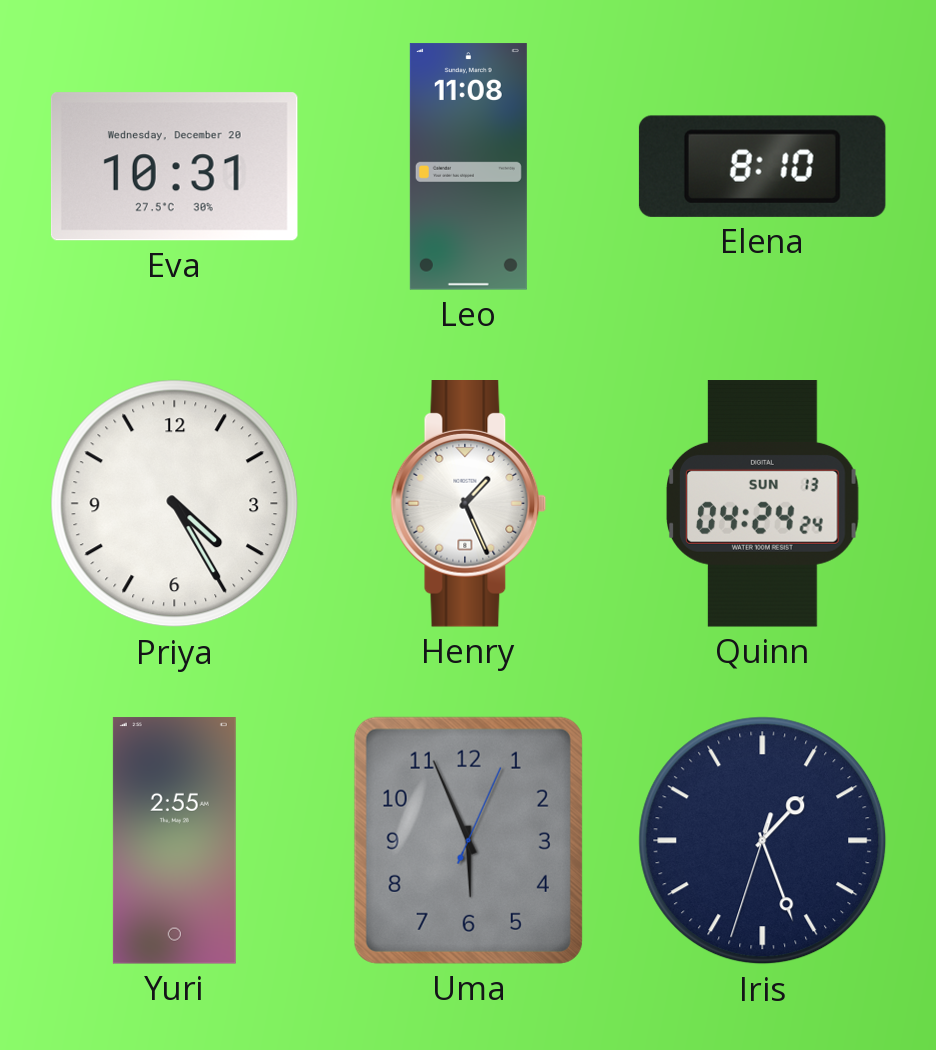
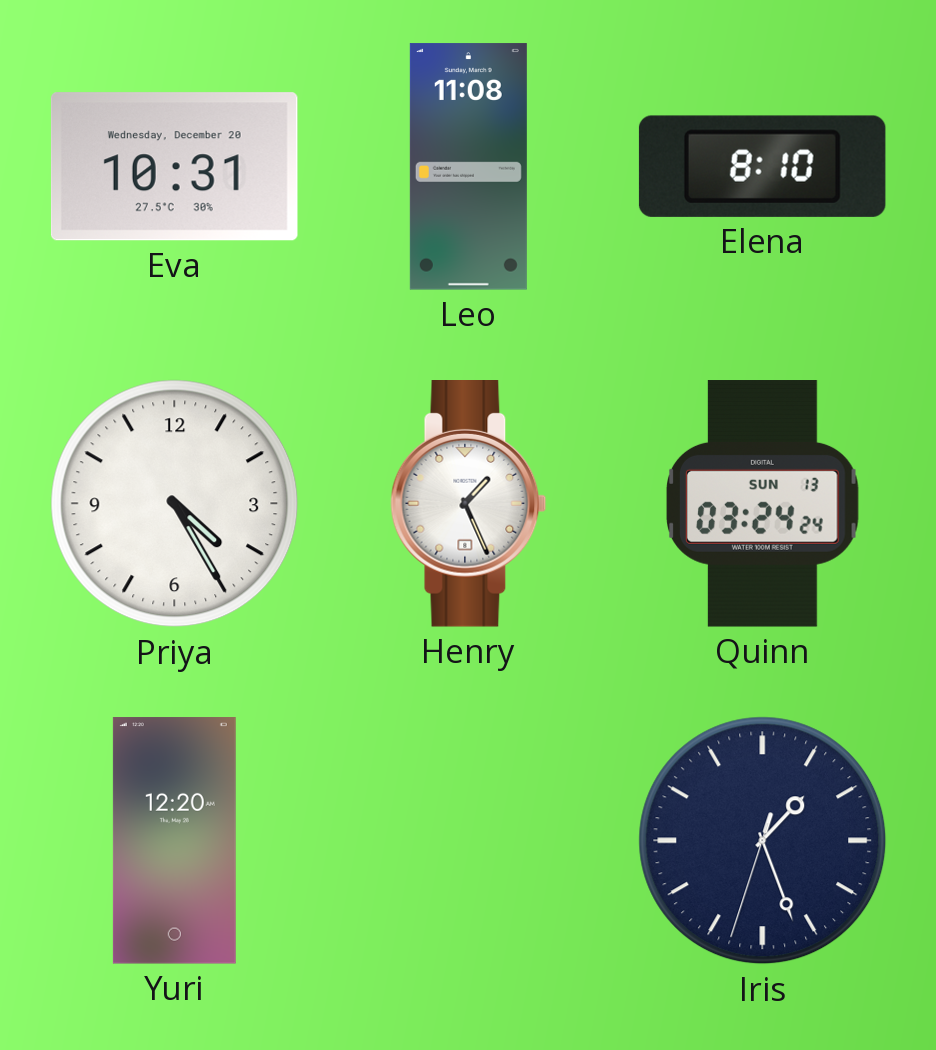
Quinn: 04:24 -> 03:24 (763, 504)
Yuri: 2:55 -> 12:20 (174, 841)
Uma: 5:56 -> none (468, 840)
